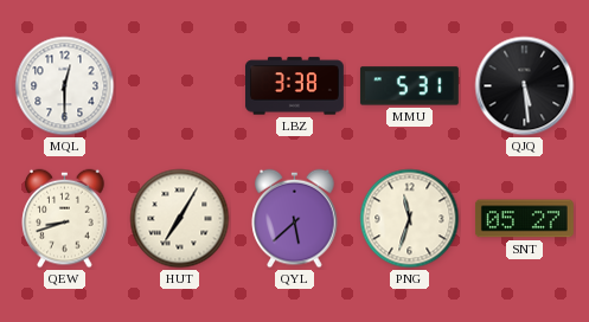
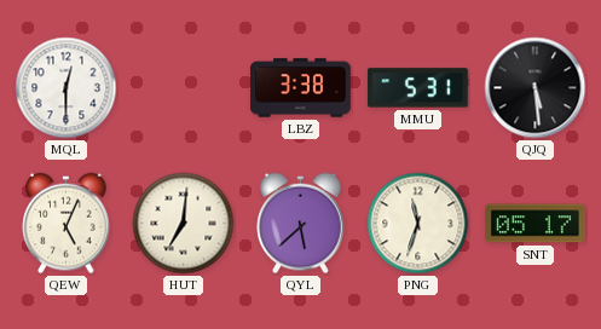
QEW: 8:42 -> 5:04 (67, 224)
HUT: 7:05 -> 7:01 (184, 224)
SNT: 05:27 -> 05:17 (534, 224)
